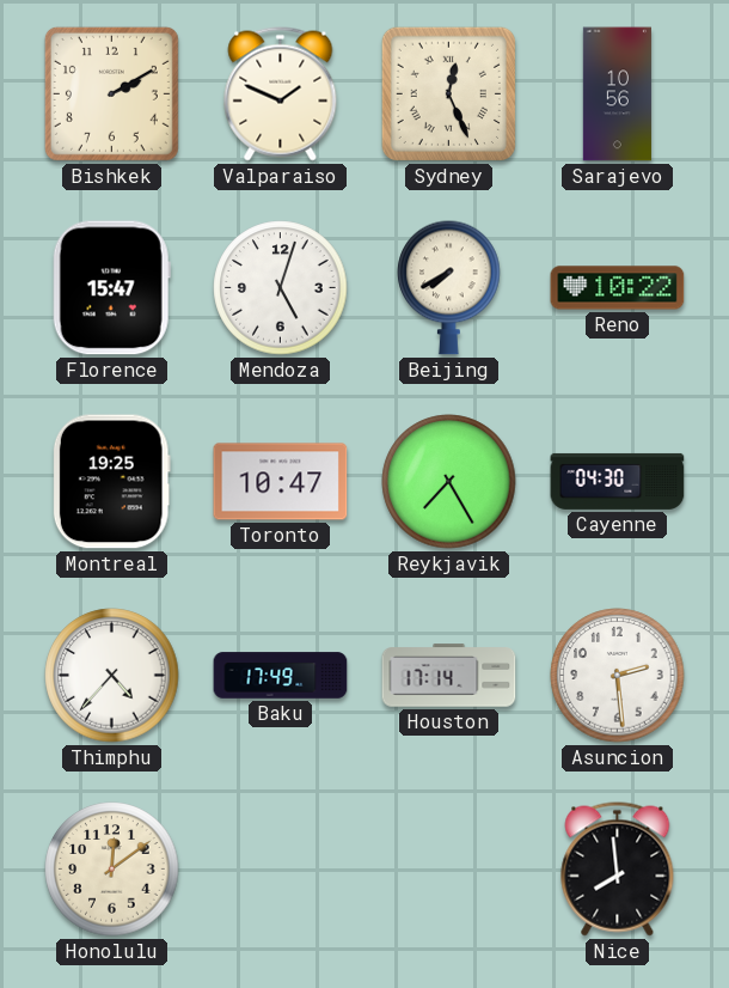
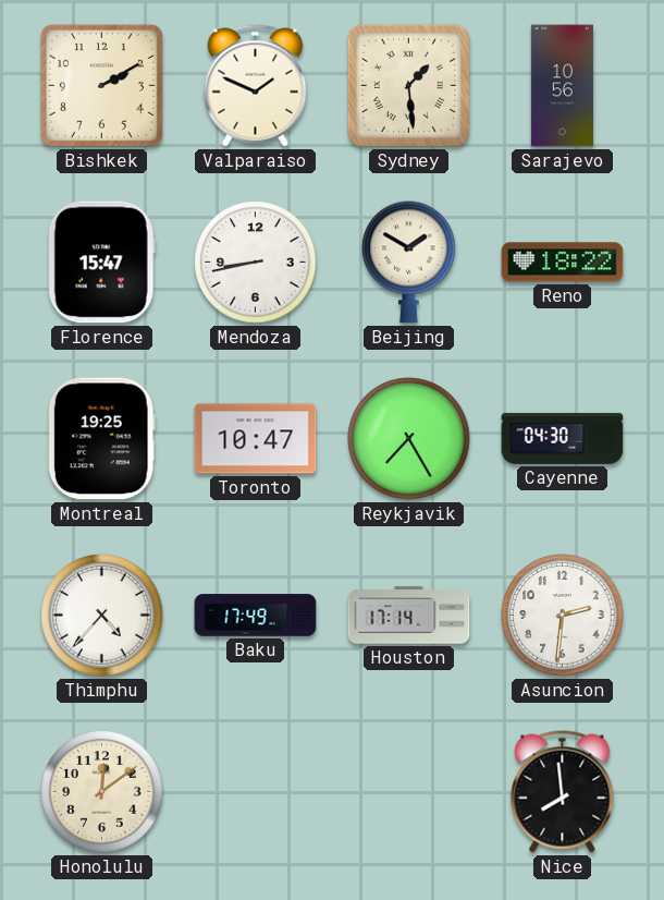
Sydney: 12:26 -> 1:29 (408, 85)
Mendoza: 5:03 -> 8:43 (256, 263)
Beijing: 7:40 -> 1:50 (409, 262)
Reno: 10:22 -> 18:22 (563, 263)
Asuncion: 2:29 -> 2:31 (563, 616)
